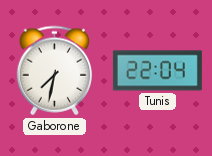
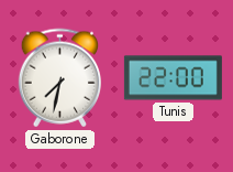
Tunis: 22:04 -> 22:00 (173, 78)
